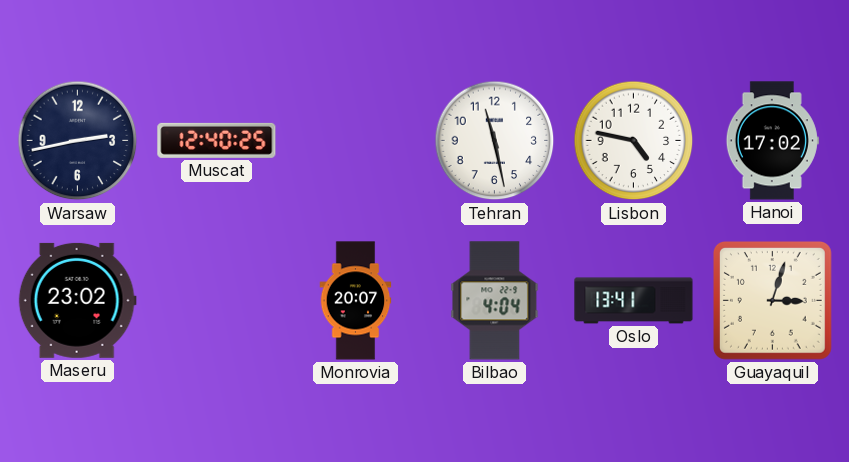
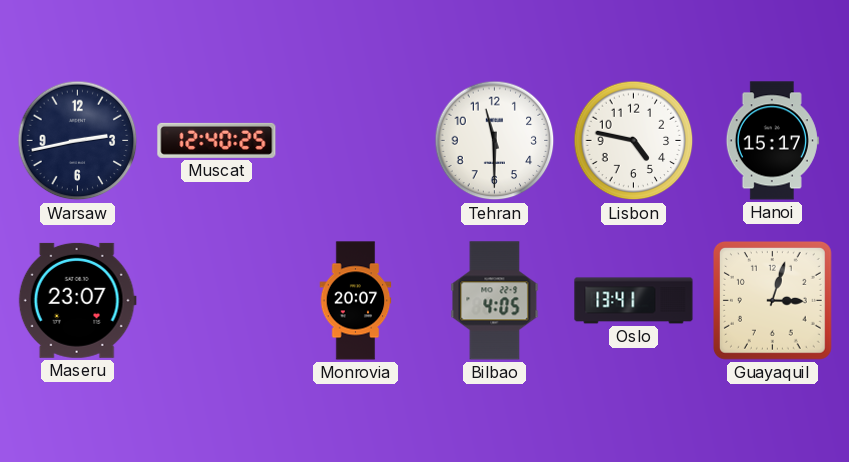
Tehran: 11:28 -> 11:30 (495, 141)
Hanoi: 17:02 -> 15:17 (772, 141)
Maseru: 23:02 -> 23:07 (77, 300)
Bilbao: 4:04 -> 4:05 (495, 301)
